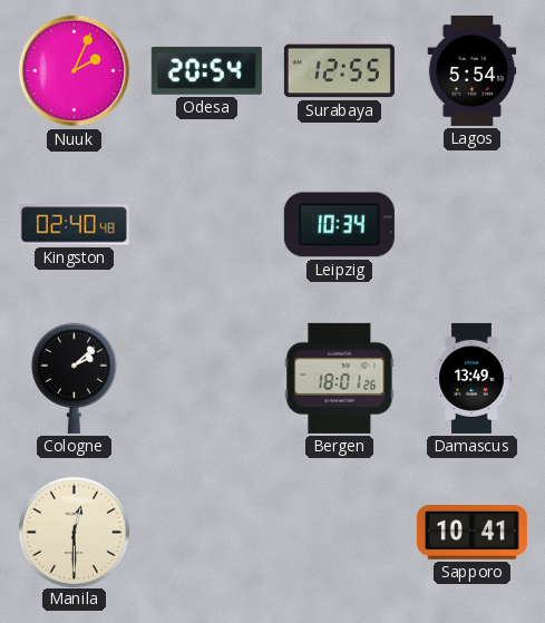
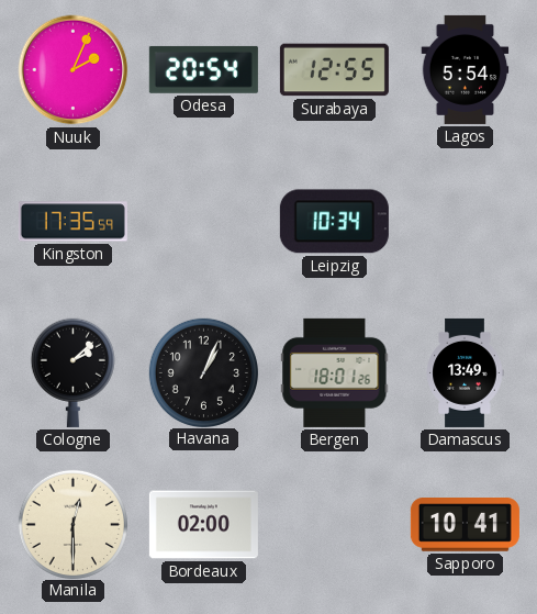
Kingston: 02:40 -> 17:35 (72, 222)
Havana: none -> 1:04 (203, 372)
Bordeaux: none -> 02:00 (203, 525)
